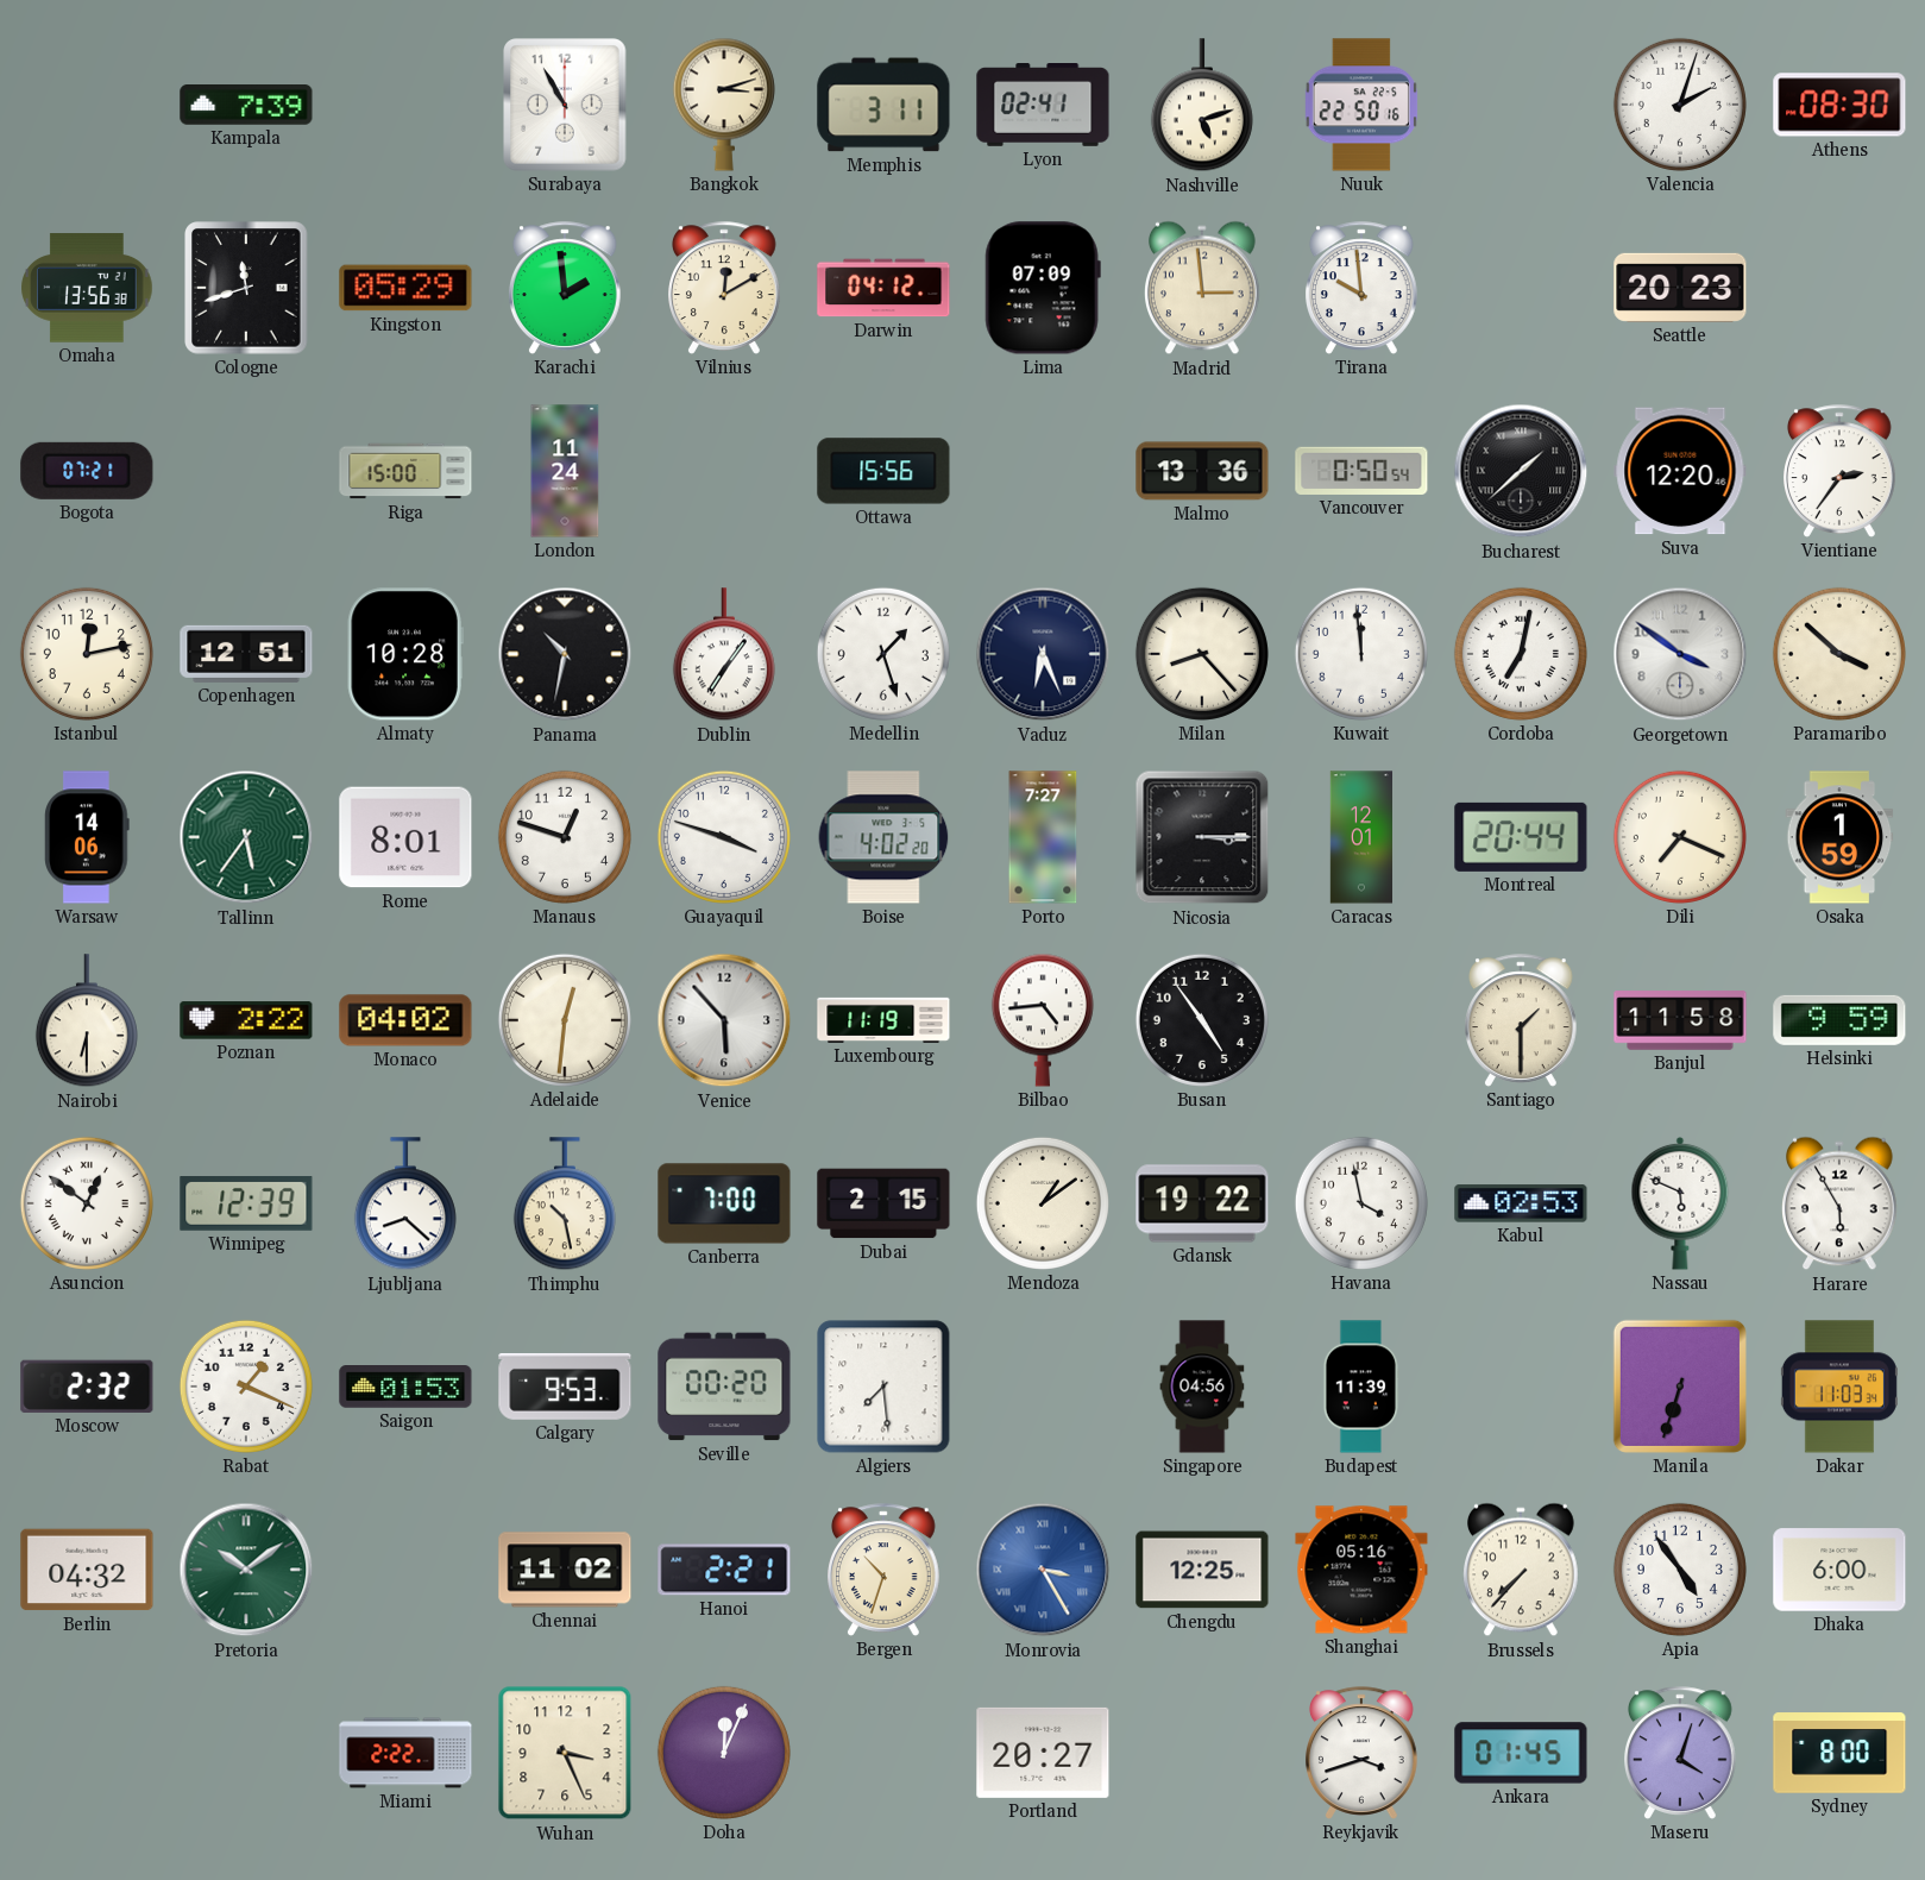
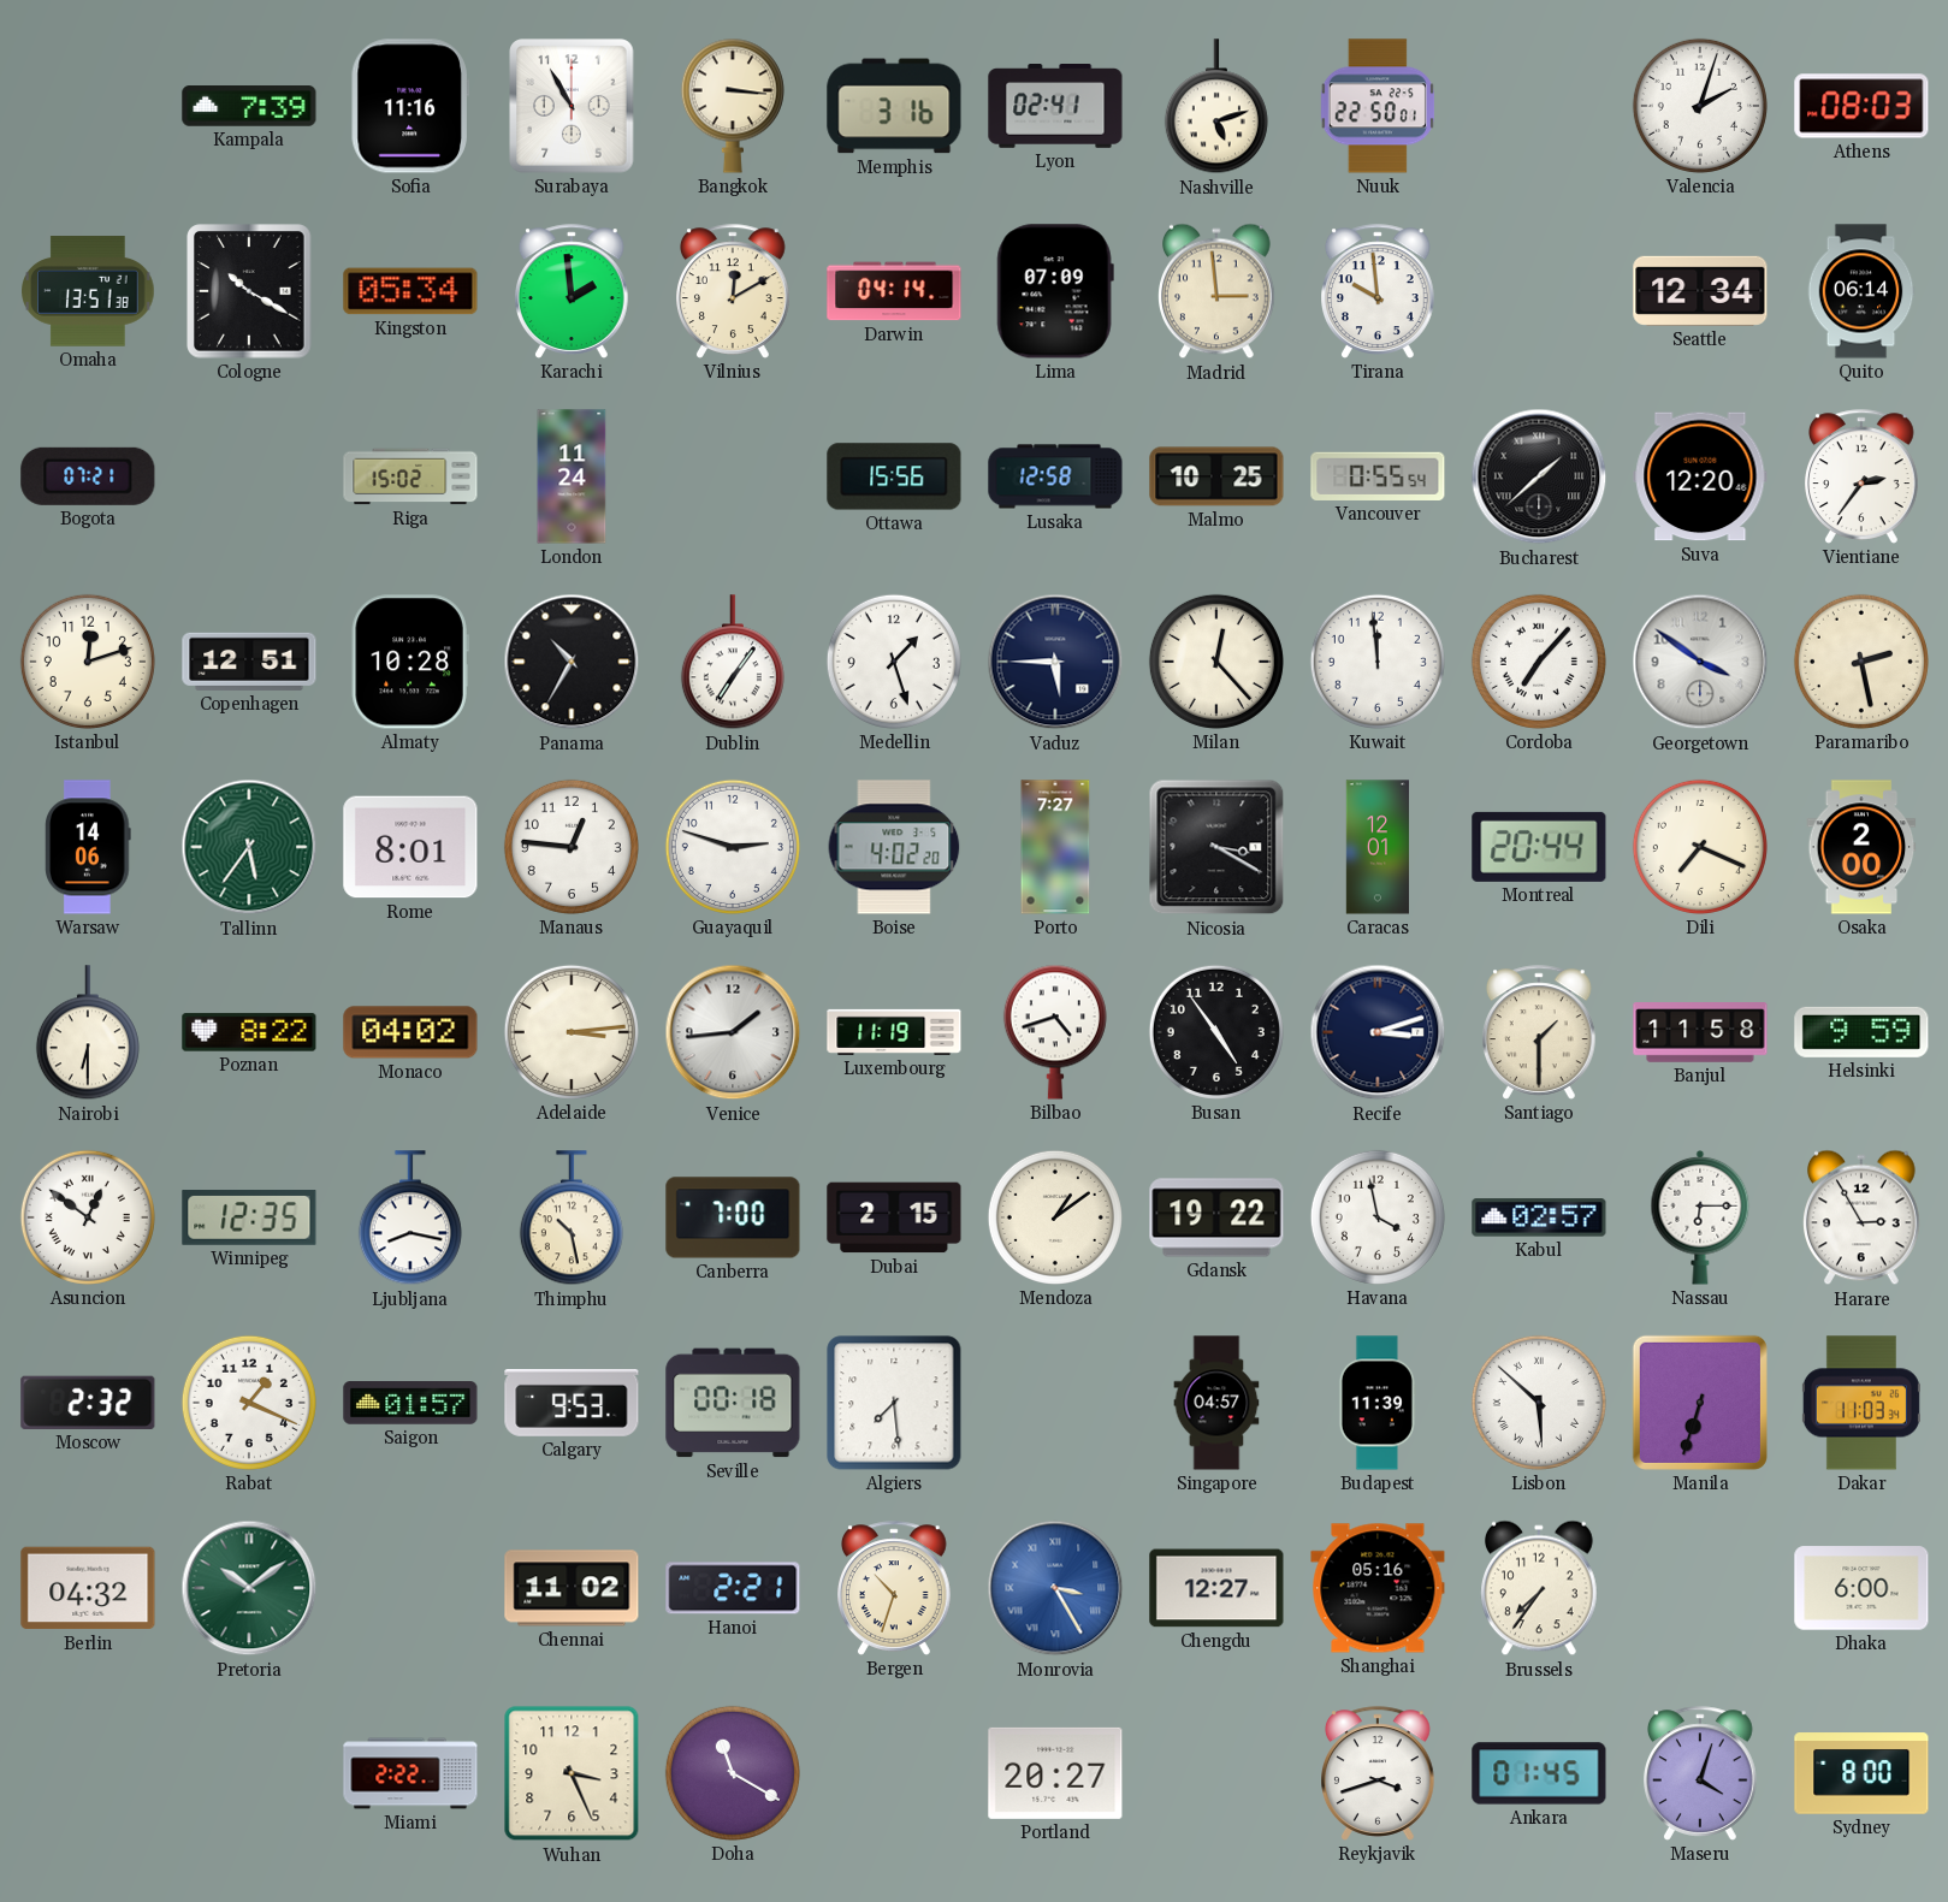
Sofia: none -> 11:16 (410, 106)
Bangkok: 3:12 -> 3:16 (733, 106)
Memphis: 3:11 -> 3:16 (894, 106)
Nuuk: 22:50:16 -> 22:50:01 (1378, 106)
Athens: 08:30 -> 08:03 (1861, 106)
Omaha: 13:56 -> 13:51 (88, 291)
Cologne: 11:42 -> 10:20 (249, 291)
Kingston: 05:29 -> 05:34 (410, 291)
Darwin: 04:12 -> 04:14 (894, 291)
Seattle: 20:23 -> 12:34 (1700, 291)
Quito: none -> 06:14 (1861, 291)
Riga: 15:00 -> 15:02 (410, 476)
Lusaka: none -> 12:58 (1055, 476)
Malmo: 13:36 -> 10:25 (1216, 476)
Vancouver: 0:50 -> 0:55 (1378, 476)
Istanbul: 12:13 -> 12:12 (88, 662)
Panama: 10:32 -> 10:35 (572, 662)
Vaduz: 6:26 -> 5:45 (1055, 662)
Milan: 8:23 -> 12:23 (1216, 662)
Cordoba: 7:02 -> 7:07 (1539, 662)
Paramaribo: 3:52 -> 2:28 (1861, 662)
Manaus: 12:48 -> 12:46 (572, 847)
Guayaquil: 3:48 -> 2:48 (733, 847)
Nicosia: 3:15 -> 3:20 (1216, 847)
Osaka: 1:59 -> 2:00 (1861, 847)
Poznan: 2:22 -> 8:22 (249, 1032)
Adelaide: 12:31 -> 3:14 (572, 1032)
Venice: 5:53 -> 1:44 (733, 1032)
Bilbao: 4:44 -> 4:42 (1055, 1032)
Recife: none -> 3:12 (1378, 1032)
Winnipeg: 12:39 -> 12:35 (249, 1219)
Ljubljana: 8:22 -> 8:17 (410, 1219)
Kabul: 02:53 -> 02:57 (1539, 1217)
Nassau: 5:49 -> 6:15 (1700, 1217)
Harare: 5:55 -> 2:55 (1863, 1217)
Saigon: 01:53 -> 01:57 (410, 1403)
Seville: 00:20 -> 00:18 (733, 1403)
Singapore: 04:56 -> 04:57 (1216, 1403)
Lisbon: none -> 5:52 (1539, 1403)
Chengdu: 12:25 -> 12:27 (1216, 1588)
Brussels: 7:37 -> 7:36 (1540, 1588)
Apia: 4:54 -> none (1680, 1570)
Doha: 12:04 -> 11:20 (733, 1773)
